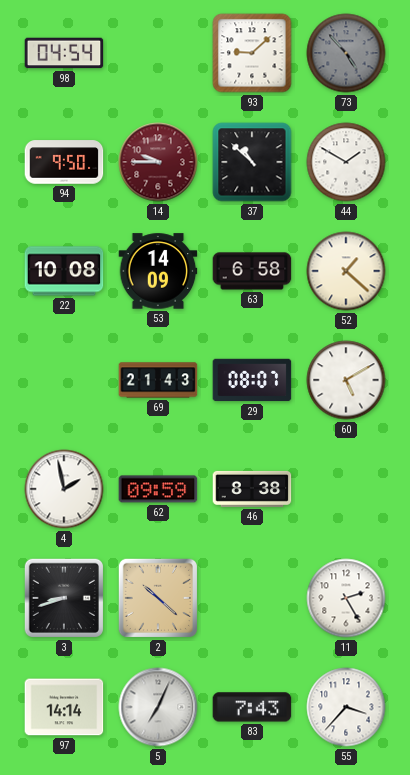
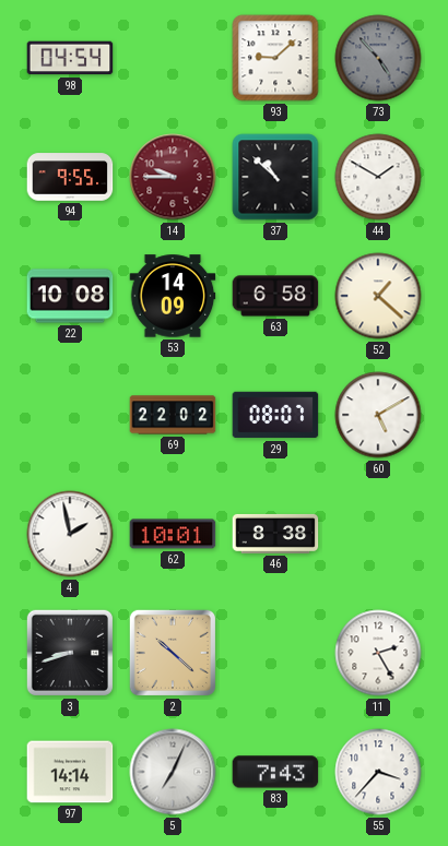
94: 9:50 -> 9:55 (70, 177)
69: 21:43 -> 22:02 (173, 415)
62: 09:59 -> 10:01 (173, 534)
